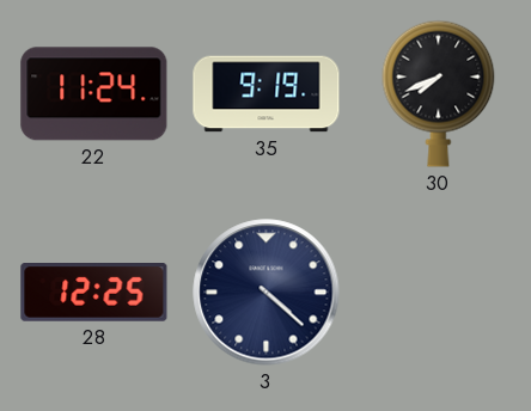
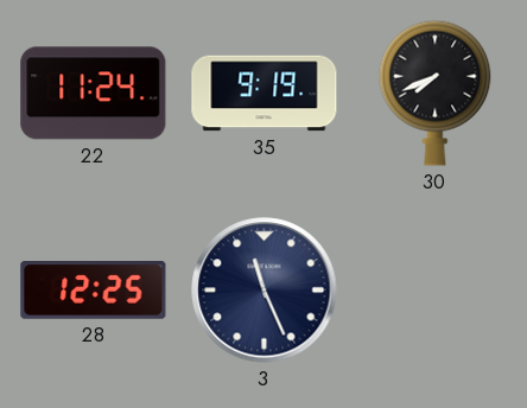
3: 4:22 -> 11:26 (265, 291)
